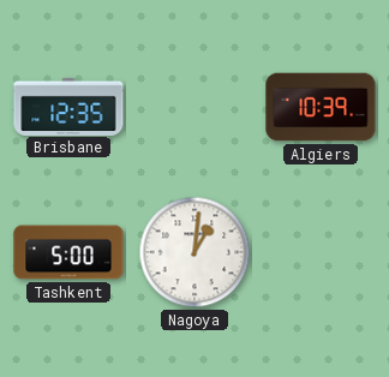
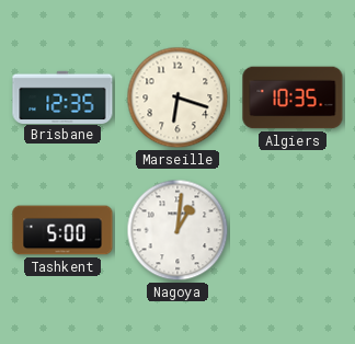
Marseille: none -> 6:18 (177, 98)
Algiers: 10:39 -> 10:35 (293, 98)
